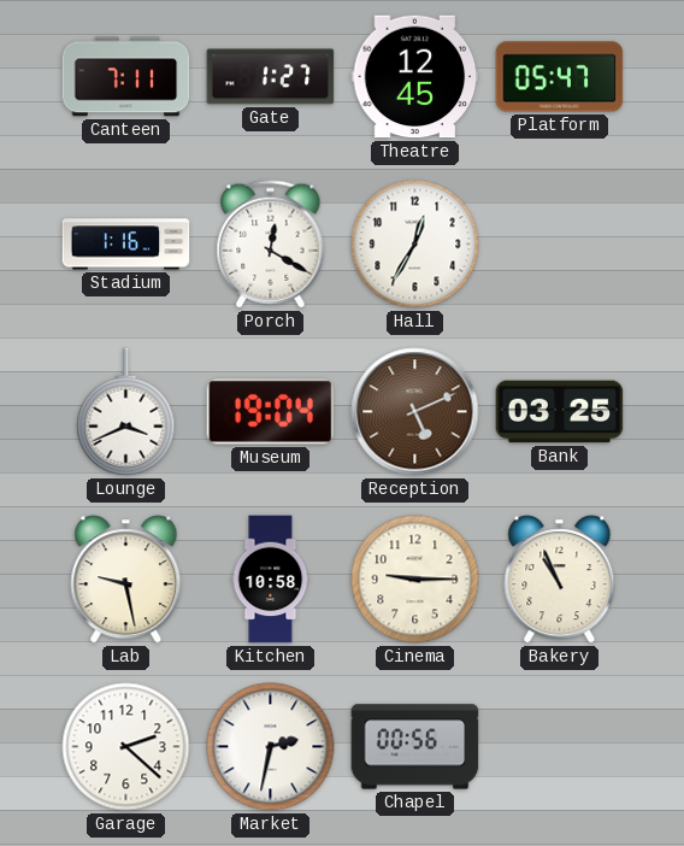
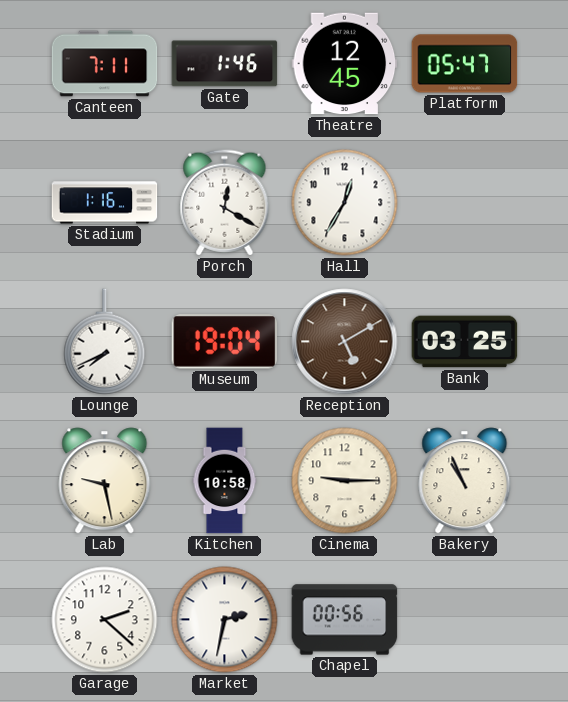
Gate: 1:27 -> 1:46 (225, 64)
Lounge: 3:41 -> 7:41 (105, 342)
Reception: 5:11 -> 5:10 (345, 342)
